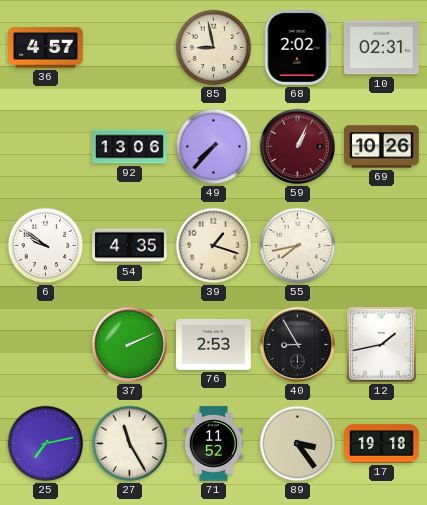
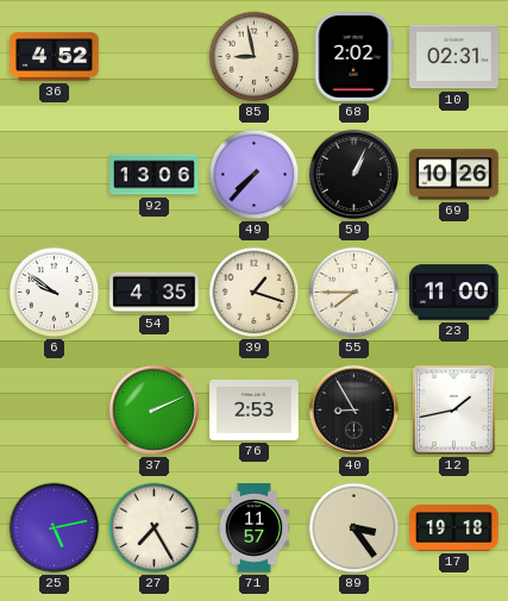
36: 4:57 -> 4:52 (55, 57)
59 dial: burgundy -> black (353, 174)
55: 7:43 -> 7:45 (355, 293)
23: none -> 11:00 (454, 293)
25: 7:13 -> 5:13 (55, 528)
27: 11:25 -> 7:25 (155, 528)
71: 11:52 -> 11:57 (255, 528)
